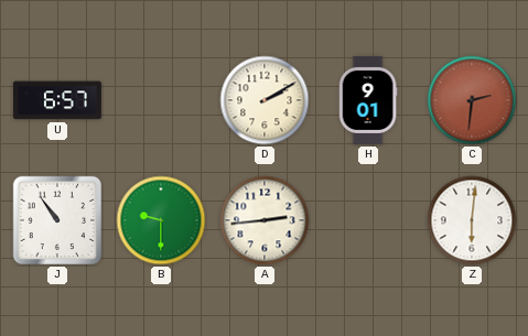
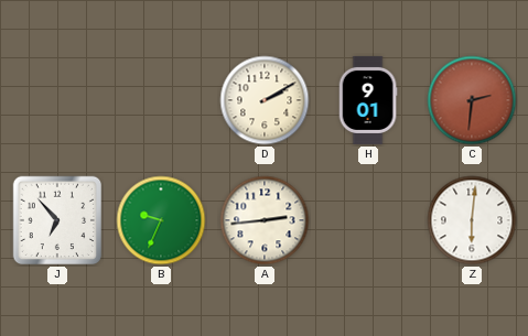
U: 6:57 -> none (57, 100)
J: 10:54 -> 6:53 (57, 220)
B: 9:30 -> 9:34 (161, 220)
